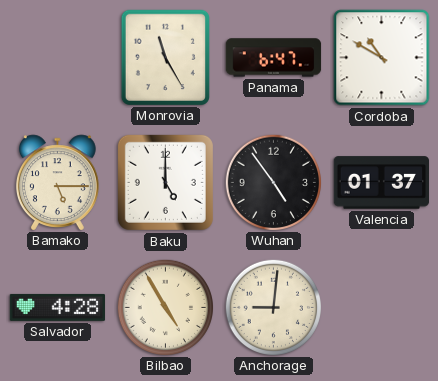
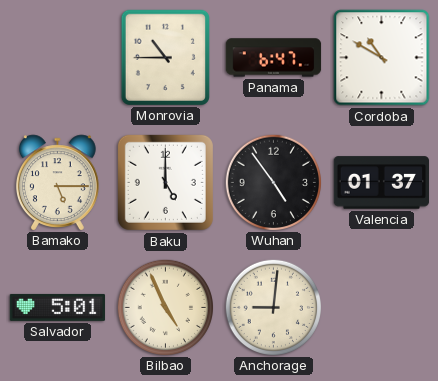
Monrovia: 11:25 -> 10:45 (165, 57)
Salvador: 4:28 -> 5:01 (58, 307)
Bilbao: 4:55 -> 4:56 (165, 307)
